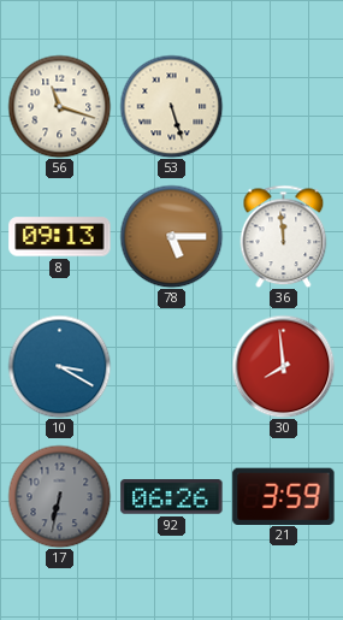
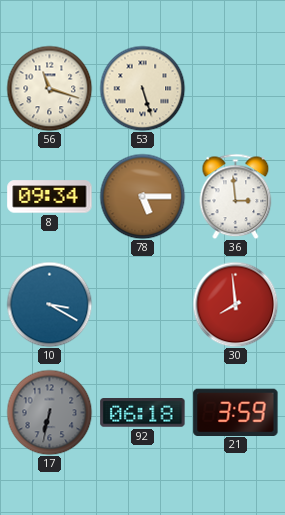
8: 09:13 -> 09:34 (50, 197)
36: 11:59 -> 2:59 (236, 196)
92: 06:26 -> 06:18 (143, 413)
